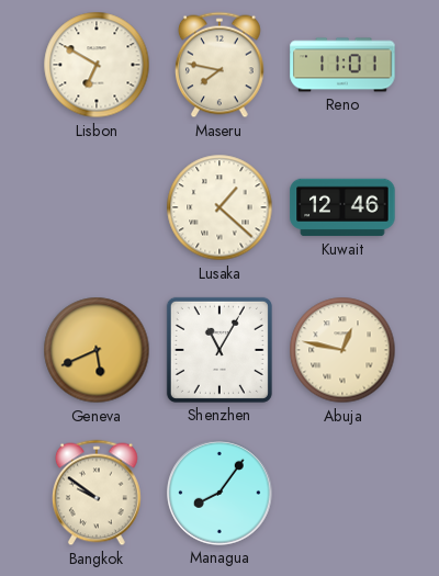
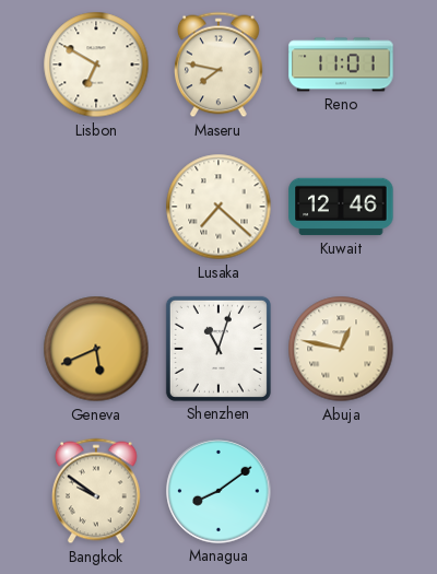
Lusaka: 1:22 -> 7:22 (218, 207)
Shenzhen: 11:05 -> 11:03 (218, 349)
Managua: 8:06 -> 8:09 (218, 491)
